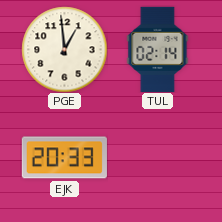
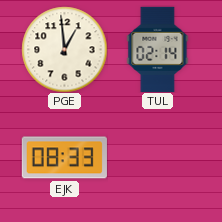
EJK: 20:33 -> 08:33 (64, 158)
